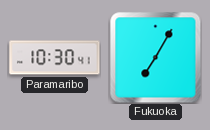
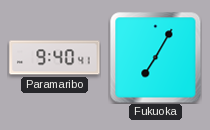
Paramaribo: 10:30 -> 9:40 (55, 58)
